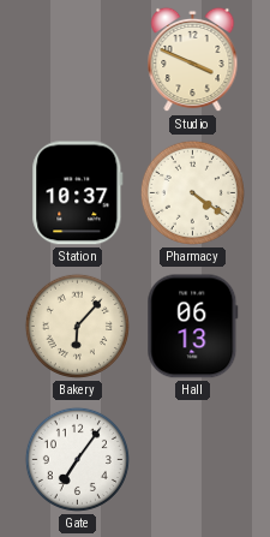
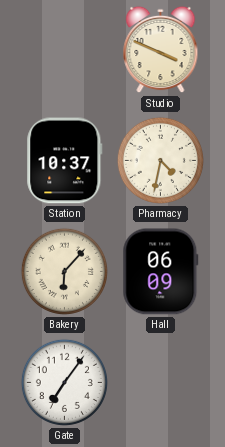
Pharmacy: 4:21 -> 4:32 (160, 160)
Hall: 06:13 -> 06:09 (161, 272)
